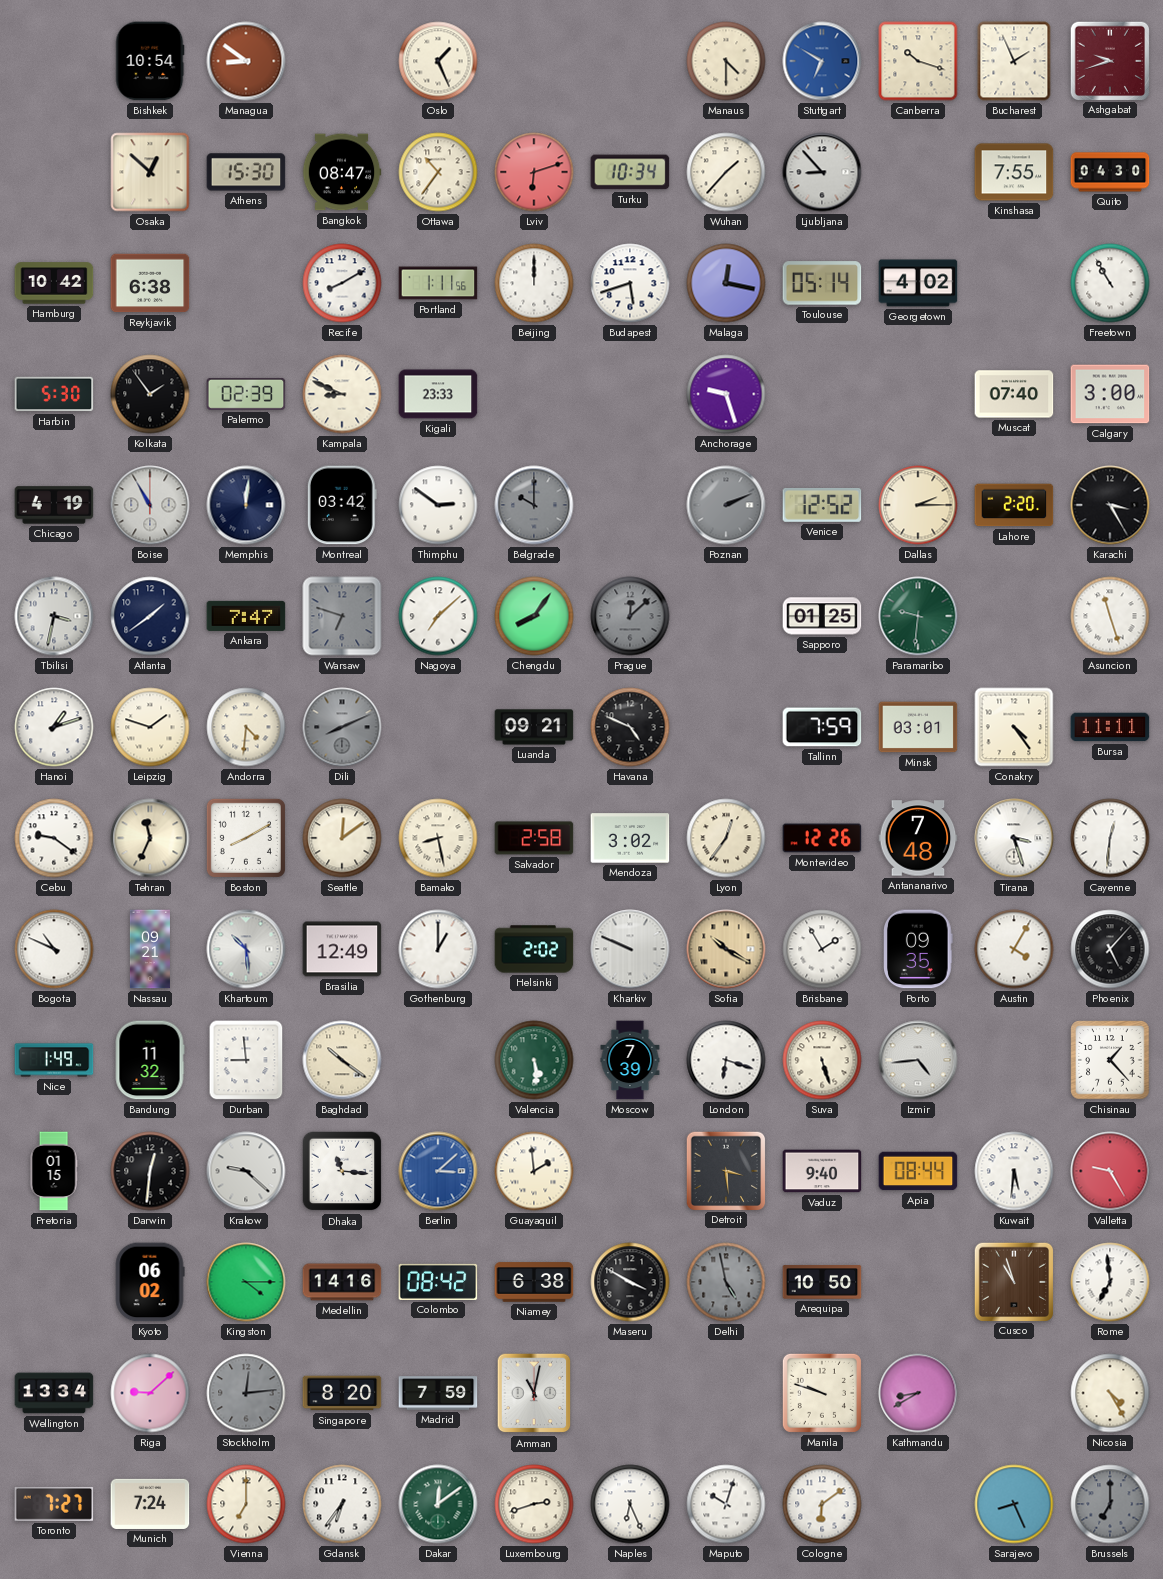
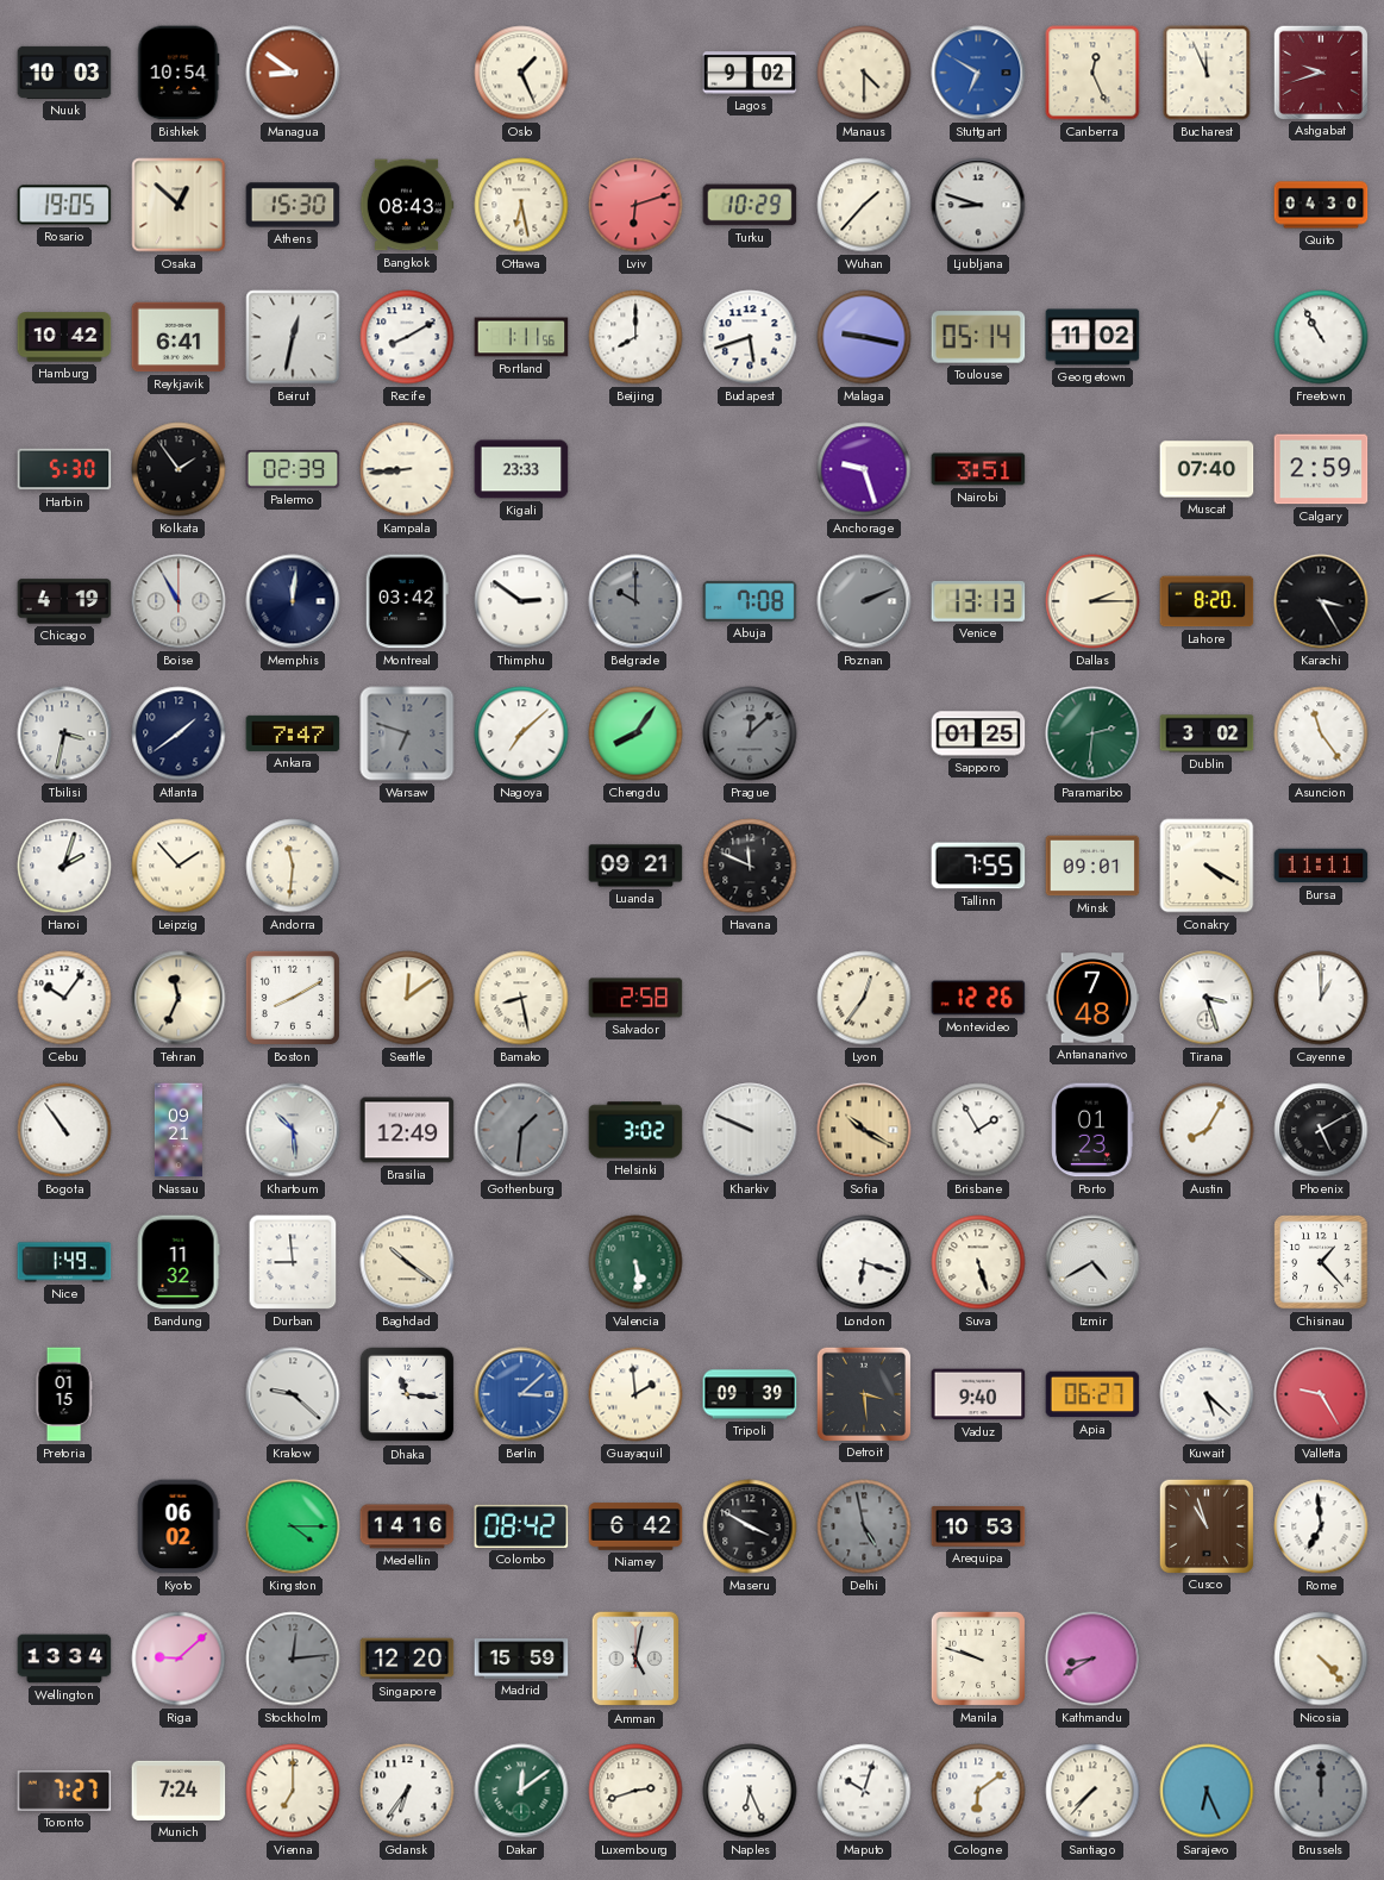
Nuuk: none -> 10:03 (64, 73)
Lagos: none -> 9:02 (750, 73)
Canberra: 10:18 -> 12:26 (1092, 73)
Bucharest: 1:56 -> 11:56 (1207, 73)
Rosario: none -> 19:05 (64, 205)
Bangkok: 08:47 -> 08:43 (407, 205)
Ottawa: 10:36 -> 6:28 (521, 205)
Turku: 10:34 -> 10:29 (750, 205)
Ljubljana: 8:53 -> 8:48 (978, 205)
Kinshasa: 7:55 -> none (1014, 172)
Reykjavik: 6:38 -> 6:41 (179, 337)
Beirut: none -> 12:32 (293, 337)
Beijing: 12:00 -> 8:00 (635, 337)
Malaga: 12:17 -> 9:17 (864, 337)
Georgetown: 4:02 -> 11:02 (1092, 337)
Kampala: 8:49 -> 8:44 (407, 469)
Nairobi: none -> 3:51 (978, 469)
Calgary: 3:00 -> 2:59 (1321, 469)
Abuja: none -> 7:08 (750, 601)
Venice: 12:52 -> 13:13 (978, 601)
Lahore: 2:20 -> 8:20 (1207, 601)
Paramaribo: 9:31 -> 2:31 (1092, 733)
Dublin: none -> 3:02 (1207, 733)
Asuncion: 11:27 -> 11:24 (1321, 733)
Hanoi: 1:12 -> 2:03 (64, 866)
Leipzig: 1:48 -> 1:53 (179, 866)
Andorra: 4:31 -> 11:31 (293, 866)
Dili: 8:11 -> none (342, 727)
Havana: 4:49 -> 11:49 (750, 866)
Tallinn: 7:59 -> 7:55 (978, 866)
Minsk: 03:01 -> 09:01 (1092, 866)
Conakry: 4:24 -> 4:20 (1207, 866)
Cebu: 9:21 -> 10:06 (64, 998)
Mendoza: 3:02 -> none (630, 838)
Cayenne: 12:31 -> 1:00 (1321, 998)
Bogota: 10:49 -> 10:54 (64, 1130)
Gothenburg: 1:00 -> 1:31 (521, 1130)
Gothenburg dial: white -> grey (521, 1130)
Helsinki: 2:02 -> 3:02 (635, 1130)
Porto: 09:35 -> 01:23 (1092, 1130)
Austin: 4:05 -> 8:05 (1207, 1130)
Phoenix: 5:07 -> 5:10 (1321, 1130)
Moscow: 7:39 -> none (630, 1060)
Izmir: 4:44 -> 4:40 (1092, 1262)
Darwin: 12:31 -> none (150, 1171)
Tripoli: none -> 09:39 (750, 1394)
Apia: 08:44 -> 06:27 (1092, 1394)
Kuwait: 5:31 -> 5:22 (1207, 1394)
Niamey: 6:38 -> 6:42 (635, 1526)
Arequipa: 10:50 -> 10:53 (978, 1526)
Singapore: 8:20 -> 12:20 (407, 1659)
Madrid: 7:59 -> 15:59 (521, 1659)
Amman: 11:02 -> 5:02 (635, 1659)
Nicosia: 4:25 -> 4:23 (1321, 1659)
Santiago: none -> 7:37 (1092, 1791)
Sarajevo: 8:26 -> 6:26 (1207, 1791)
Brussels: 7:00 -> 12:00 (1321, 1791)
